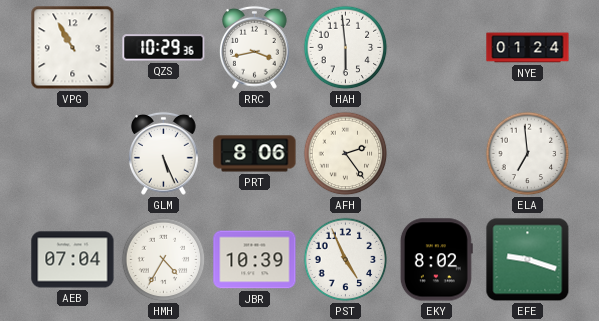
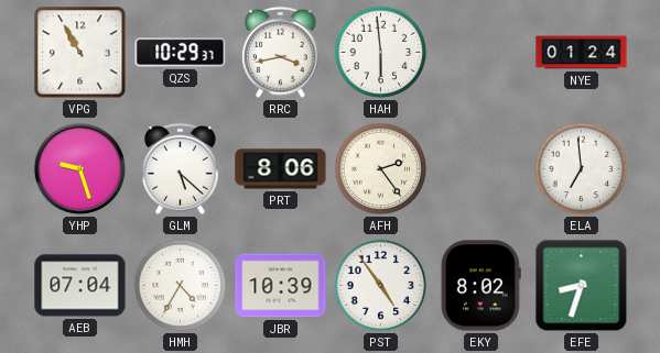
QZS: 10:29:36 -> 10:29:37 (181, 53)
YHP: none -> 9:27 (80, 169)
GLM: 5:26 -> 5:22 (180, 168)
PST: 4:56 -> 4:54 (381, 286)
EFE: 9:18 -> 8:33 (582, 286)
